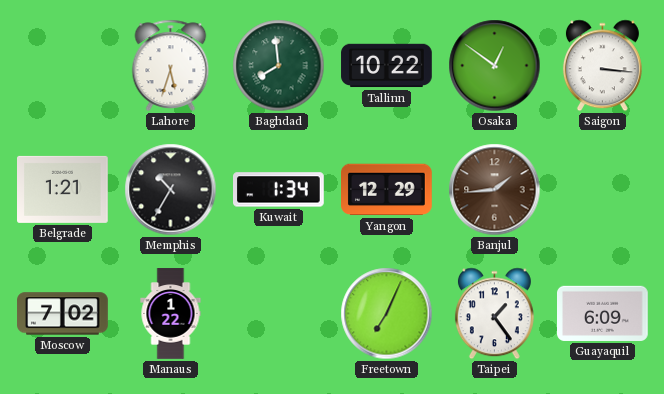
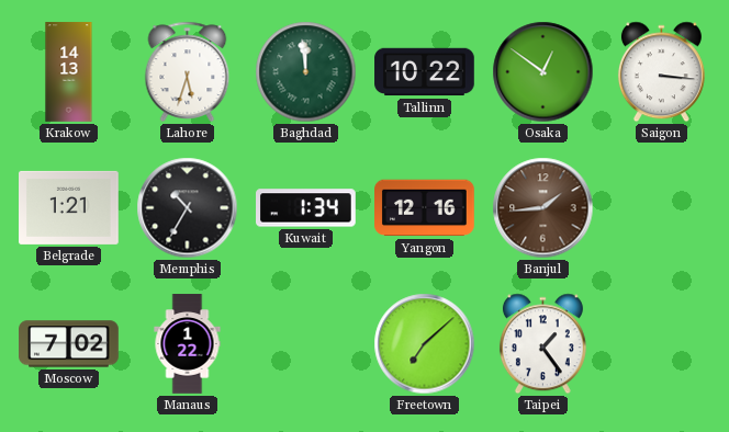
Krakow: none -> 14:13 (69, 72)
Baghdad: 7:59 -> 11:59 (306, 72)
Yangon: 12:29 -> 12:16 (425, 208)
Freetown: 7:04 -> 7:08 (425, 344)
Guayaquil: 6:09 -> none (603, 313)
